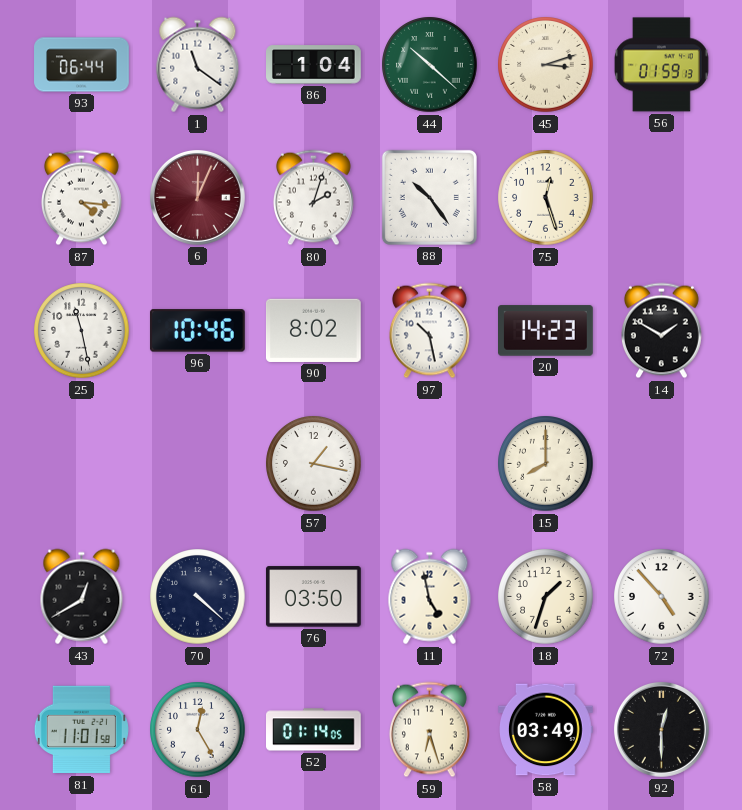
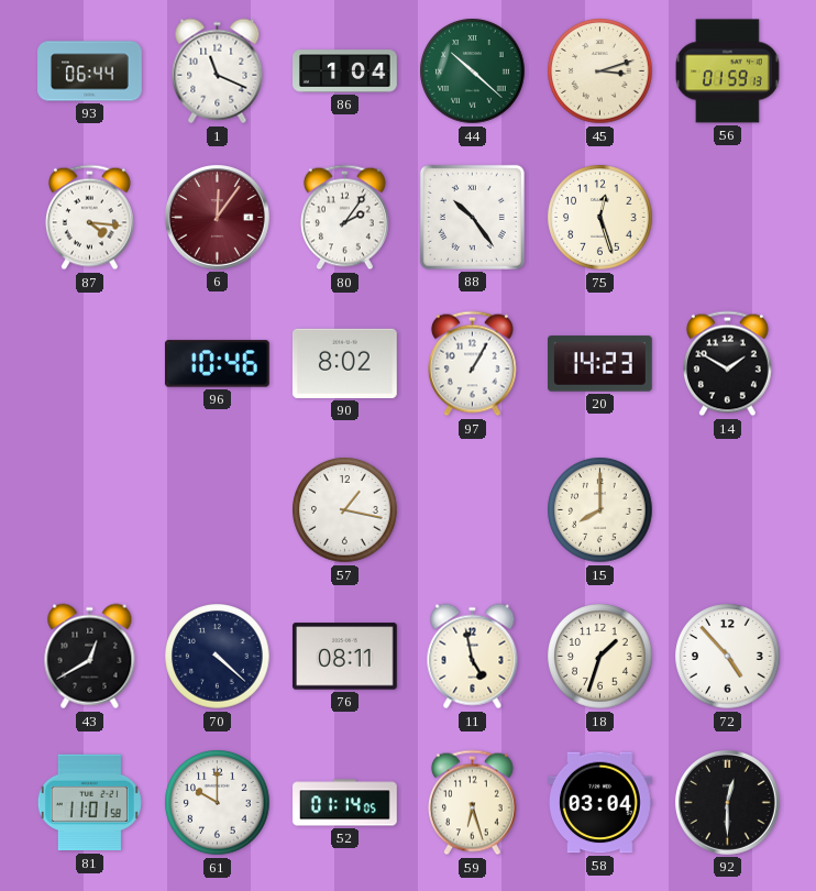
1: 11:21 -> 11:19 (218, 71)
6: 12:04 -> 12:06 (217, 217)
80: 2:03 -> 2:06 (344, 218)
25: 11:28 -> none (82, 331)
97: 10:28 -> 1:05 (472, 364)
76: 03:50 -> 08:11 (345, 657)
61: 12:25 -> 10:00 (218, 803)
58: 03:49 -> 03:04 (600, 803)
